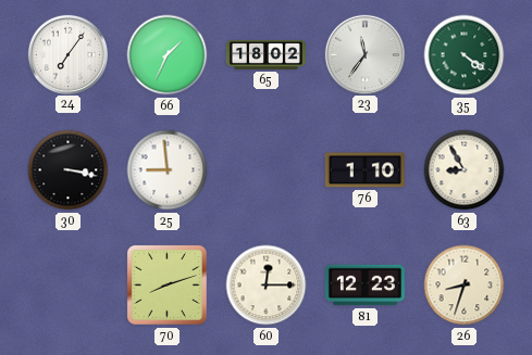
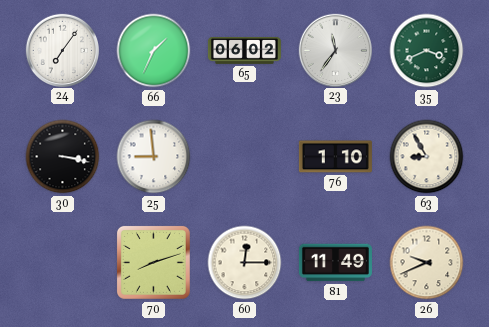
65: 18:02 -> 06:02 (244, 51)
35: 4:21 -> 3:41 (427, 51)
81: 12:23 -> 11:49 (335, 263)
26: 8:33 -> 9:41 (427, 263)
